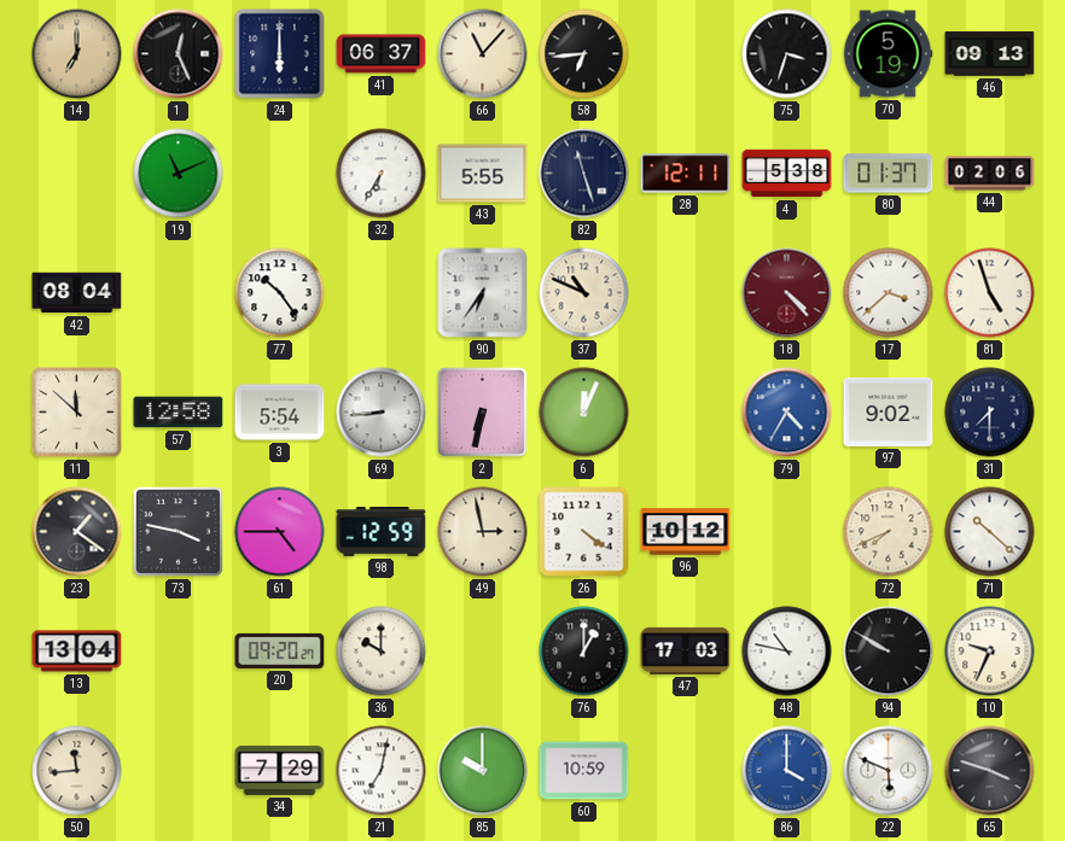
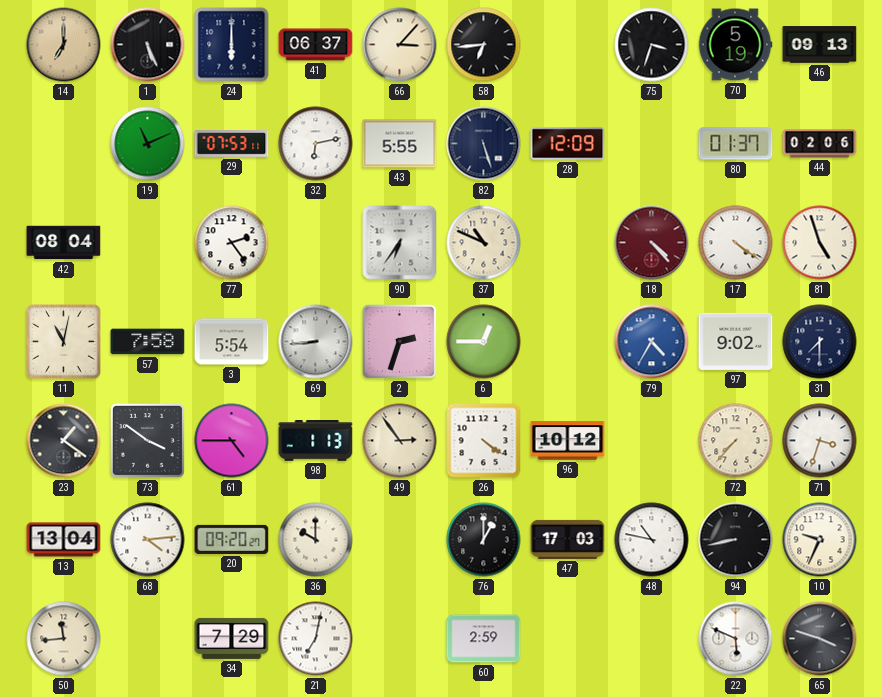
1: 12:26 -> 5:26 (148, 45)
66: 11:07 -> 3:07 (400, 45)
29: none -> 07:53 (232, 144)
32: 6:35 -> 6:13 (316, 144)
82: 11:27 -> 5:27 (484, 144)
28: 12:11 -> 12:09 (568, 144)
4: 5:38 -> none (787, 174)
77: 10:24 -> 2:24 (232, 243)
17: 3:38 -> 4:21 (736, 243)
11: 11:52 -> 11:02 (64, 342)
57: 12:58 -> 7:58 (148, 342)
2: 6:32 -> 2:33 (399, 341)
6: 12:04 -> 12:45 (484, 342)
73: 3:47 -> 3:51 (147, 440)
98: 12:59 -> 1:13 (316, 441)
49: 2:58 -> 2:54 (400, 441)
72: 7:41 -> 7:37 (736, 441)
71: 10:22 -> 3:33 (820, 441)
68: none -> 4:14 (148, 540)
94: 9:50 -> 8:43 (736, 540)
85: 10:00 -> none (483, 771)
60: 10:59 -> 2:59 (484, 639)
86: 4:00 -> none (787, 771)
